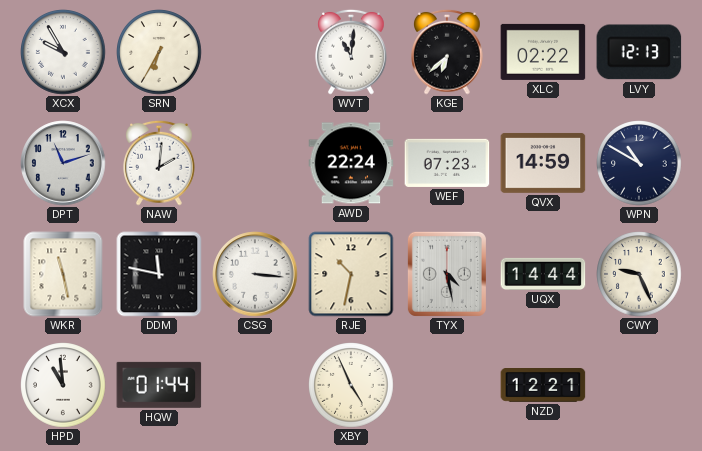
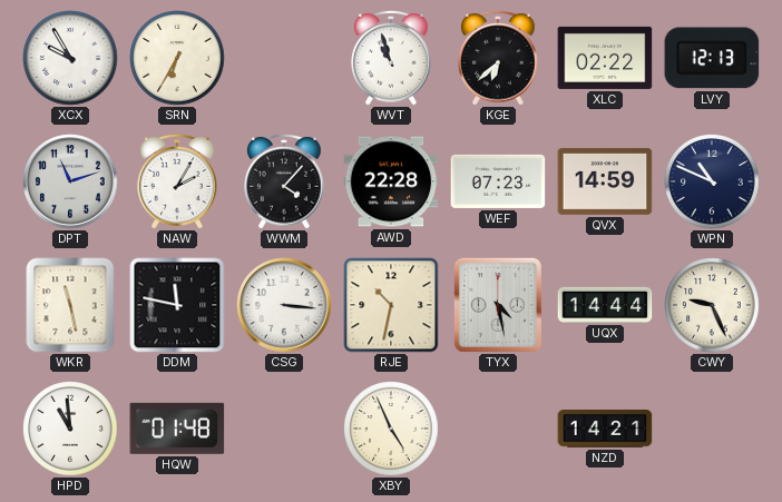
WVT: 11:01 -> 10:57 (391, 58)
NAW: 2:01 -> 2:05 (177, 181)
WWM: none -> 4:07 (284, 181)
AWD: 22:24 -> 22:28 (391, 181)
WPN: 10:50 -> 10:49 (712, 181)
HQW: 01:44 -> 01:48 (177, 429)
NZD: 12:21 -> 14:21 (605, 430)
